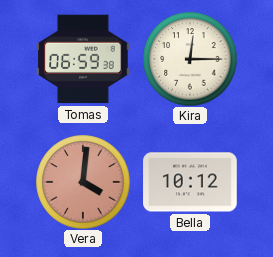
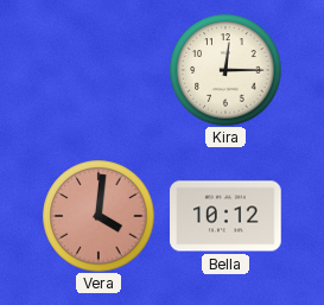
Tomas: 06:59 -> none (83, 59)
